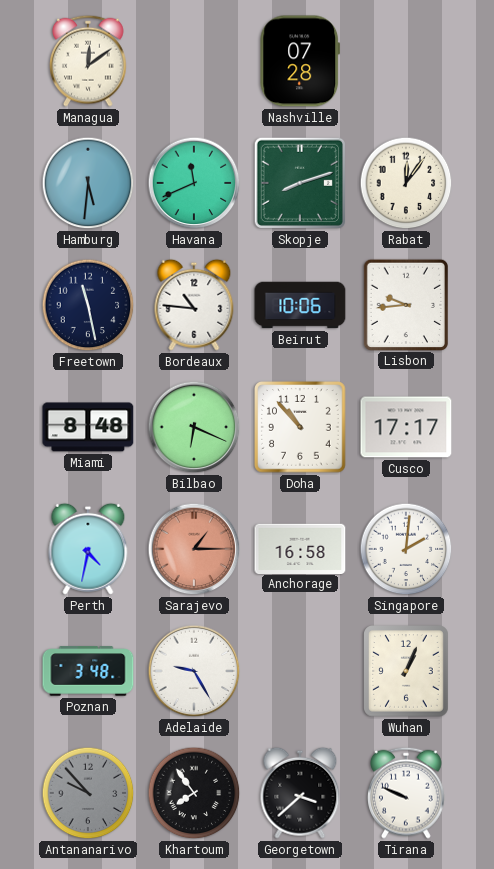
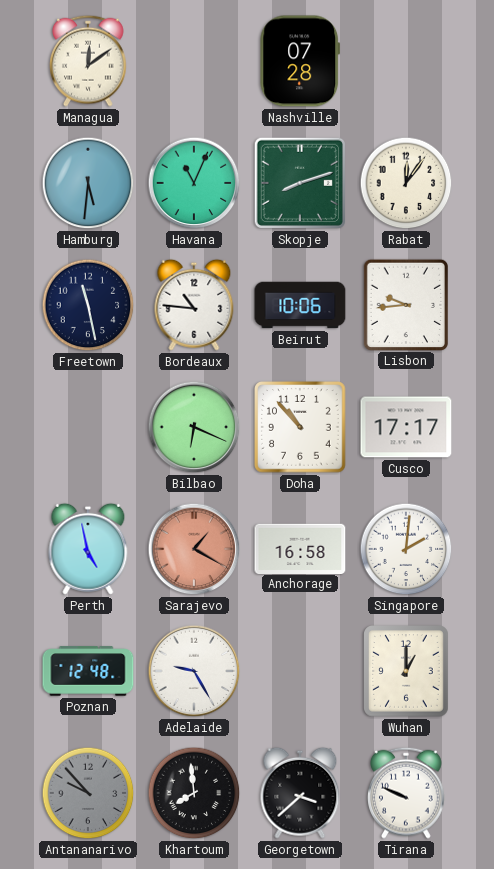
Havana: 11:41 -> 11:04 (194, 183)
Miami: 8:48 -> none (88, 427)
Perth: 4:32 -> 4:58 (88, 549)
Sarajevo: 1:15 -> 1:20 (194, 549)
Poznan: 3:48 -> 12:48 (88, 671)
Wuhan: 1:04 -> 1:00 (407, 672)
Khartoum: 7:54 -> 7:59 (194, 793)
